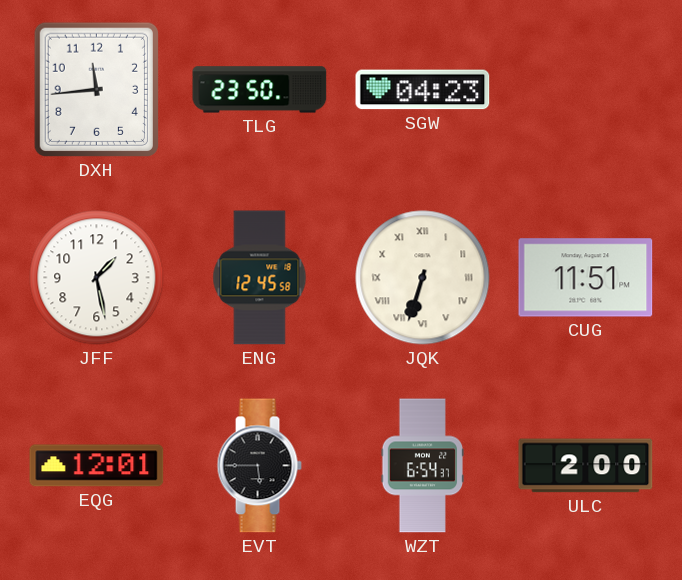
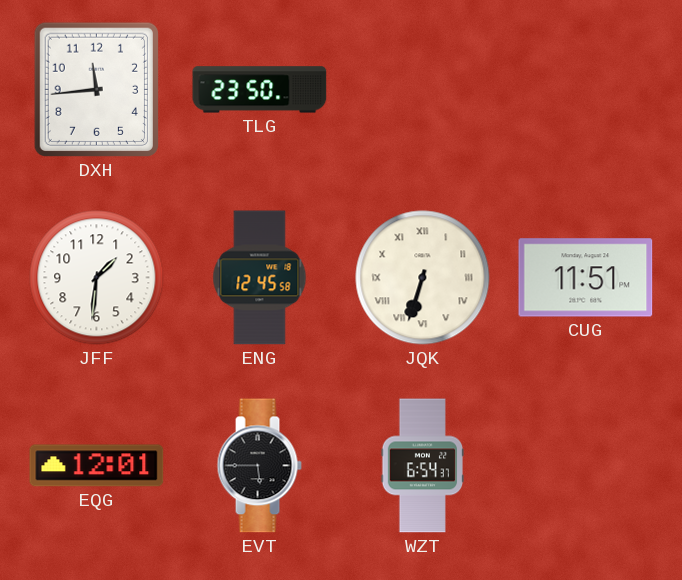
SGW: 04:23 -> none (423, 90)
JFF: 1:28 -> 1:31 (97, 278)
ULC: 2:00 -> none (586, 466)
